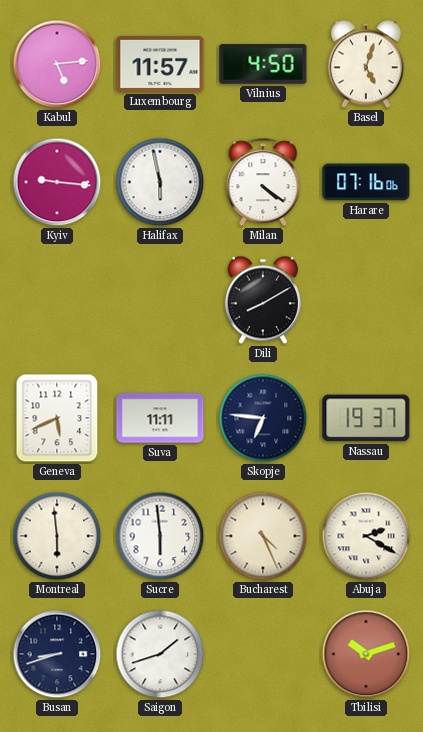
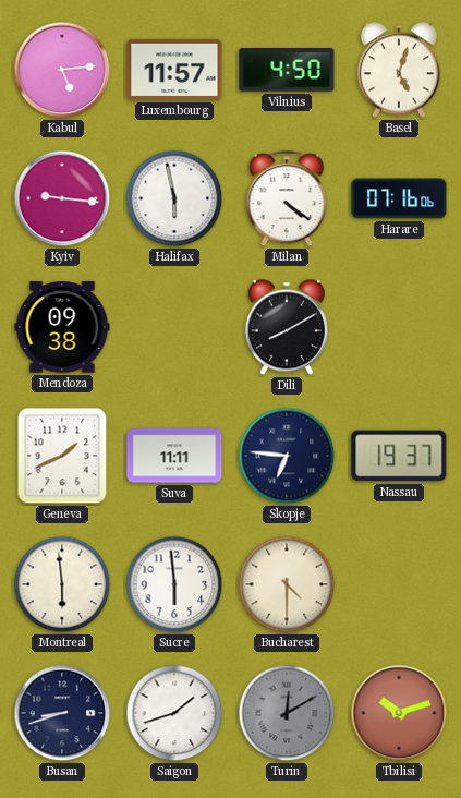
Mendoza: none -> 09:38 (62, 327)
Geneva: 5:41 -> 1:41 (62, 456)
Bucharest: 4:26 -> 4:30 (287, 584)
Abuja: 2:20 -> none (366, 536)
Turin: none -> 12:10 (287, 713)
